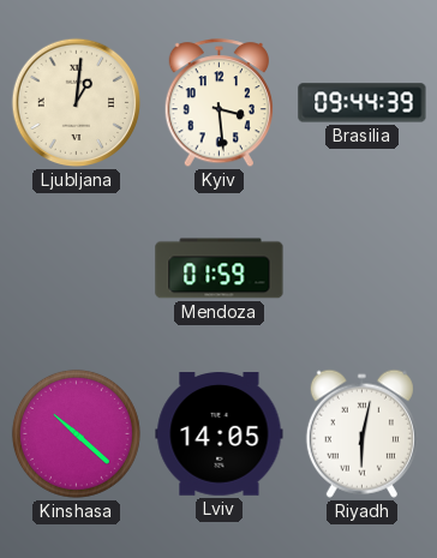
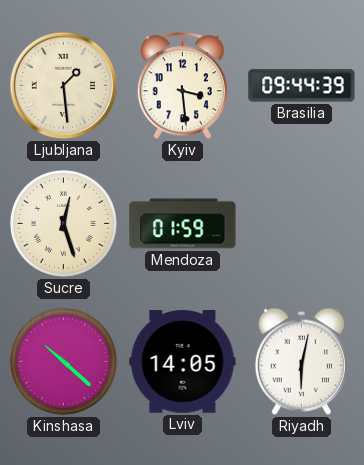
Ljubljana: 1:01 -> 1:29 (64, 86)
Sucre: none -> 12:27 (63, 223)
